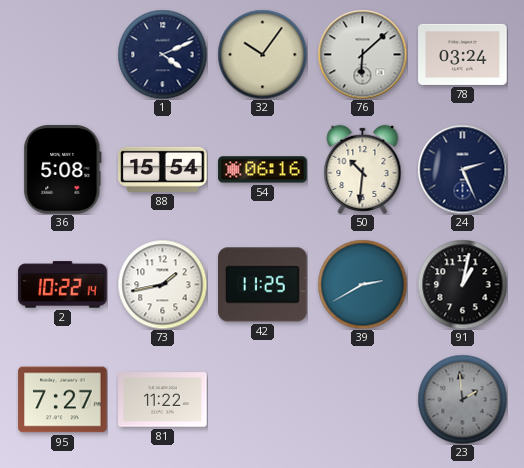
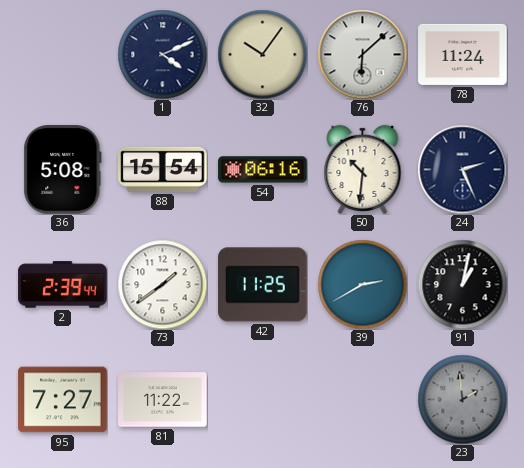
78: 03:24 -> 11:24 (463, 54)
2: 10:22 -> 2:39 (63, 285)
73: 1:43 -> 1:39 (162, 284)
